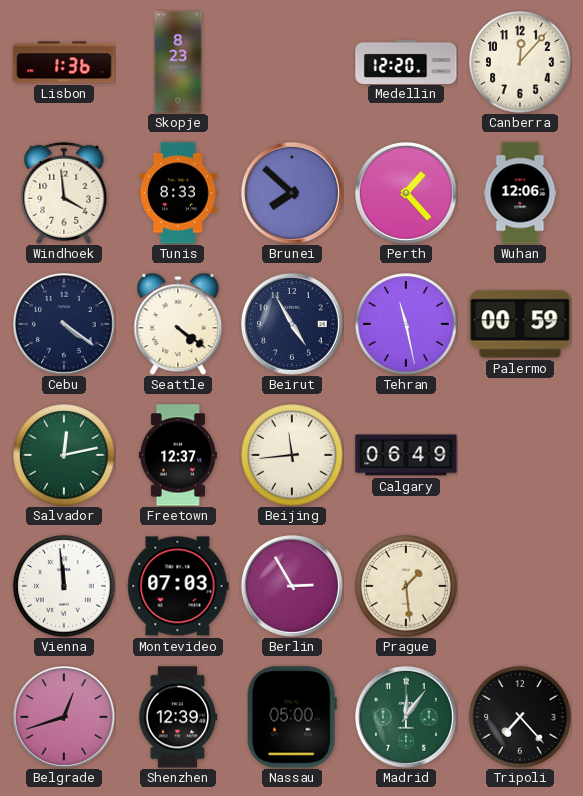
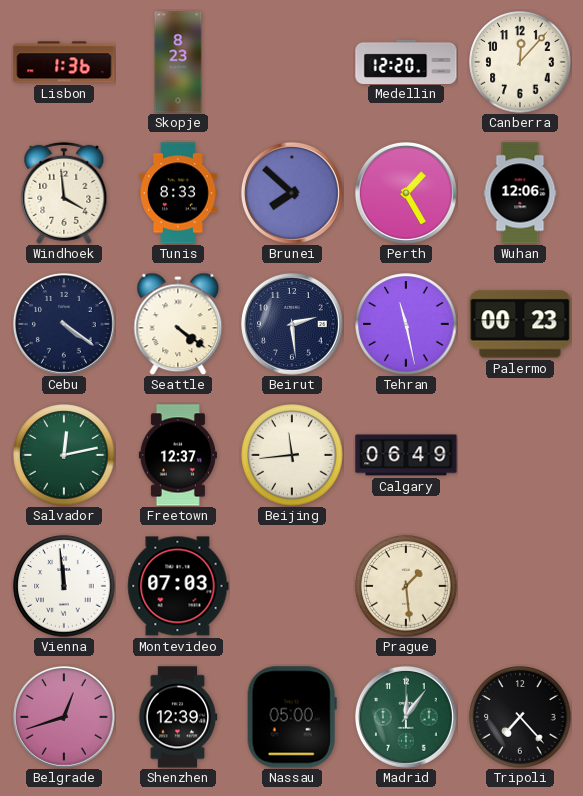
Perth: 1:23 -> 1:25 (406, 193)
Beirut: 4:55 -> 2:29 (292, 324)
Palermo: 00:59 -> 00:23 (520, 324)
Berlin: 2:55 -> none (292, 586)
